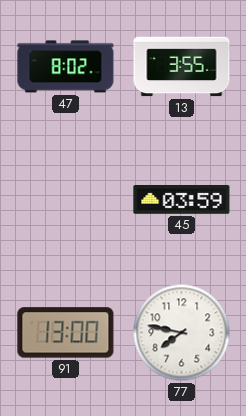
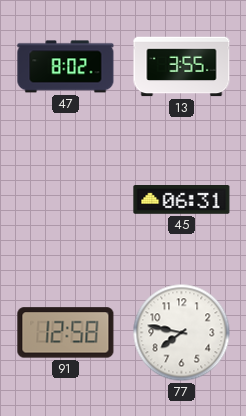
45: 03:59 -> 06:31 (182, 200)
91: 13:00 -> 12:58 (66, 333)
